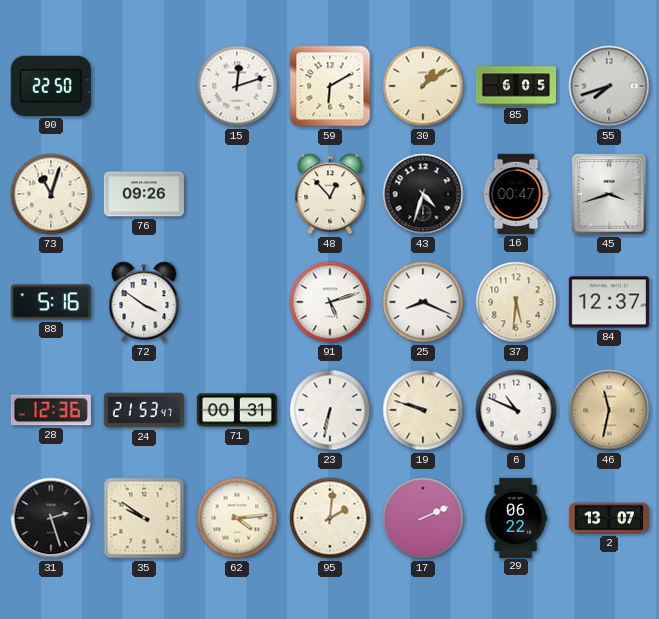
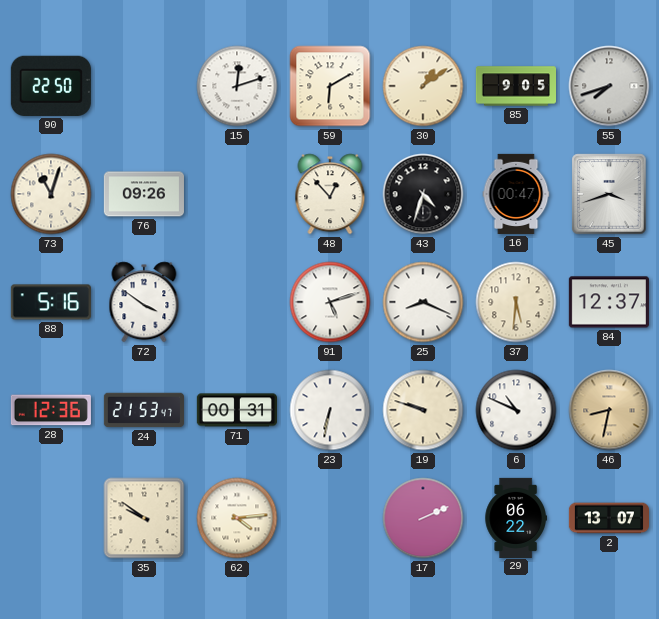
85: 6:05 -> 9:05 (515, 86)
46: 11:32 -> 8:32 (609, 410)
31: 2:27 -> none (51, 518)
95: 2:01 -> none (330, 518)
